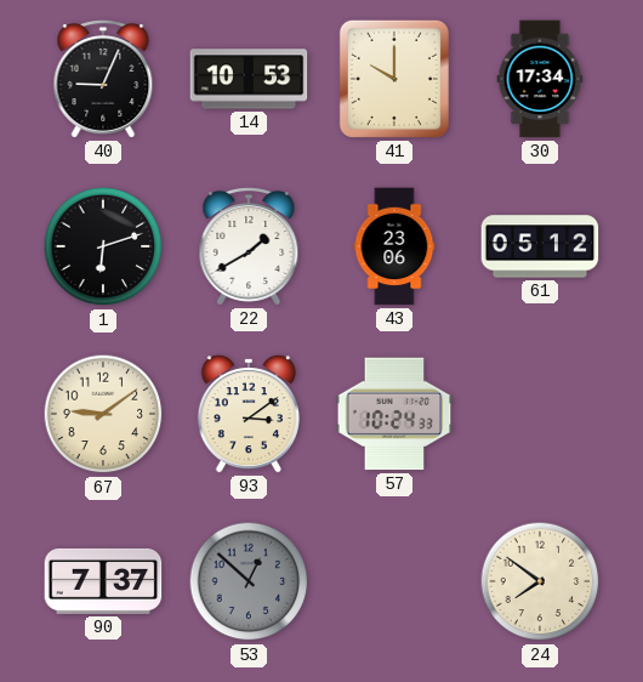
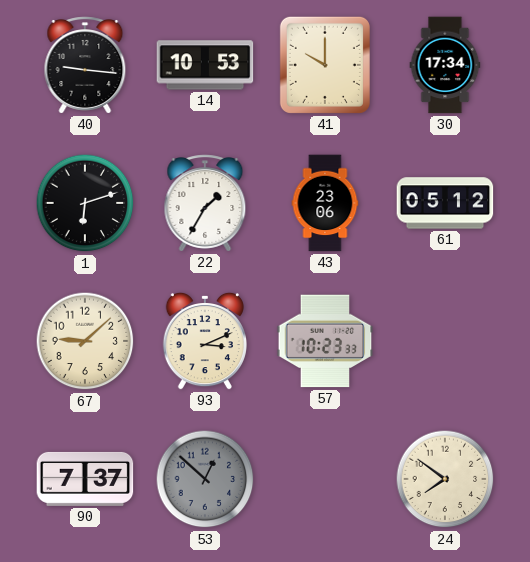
40: 9:04 -> 9:16 (85, 65)
22: 1:40 -> 1:35 (205, 203)
67: 9:09 -> 9:08 (85, 341)
93: 3:09 -> 3:11 (205, 341)
57: 10:24 -> 10:23 (325, 341)
